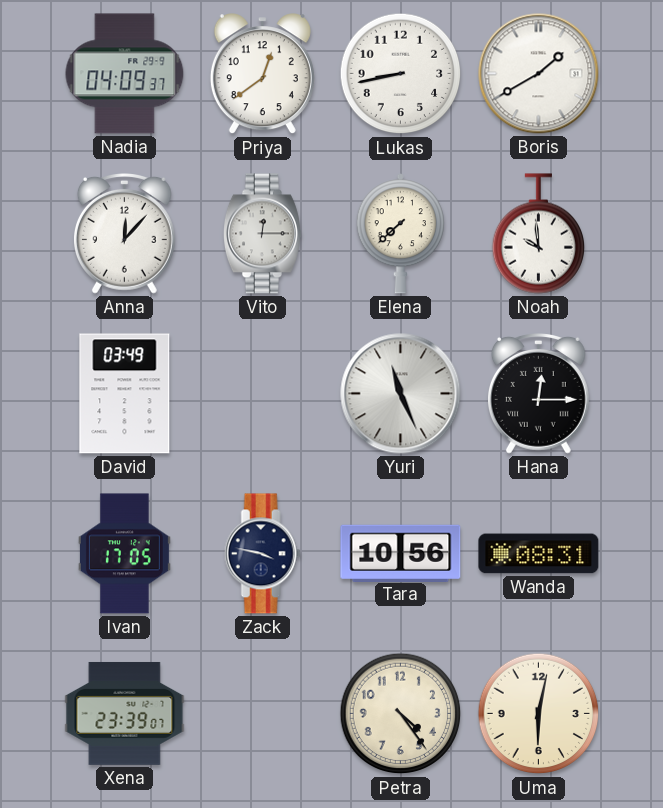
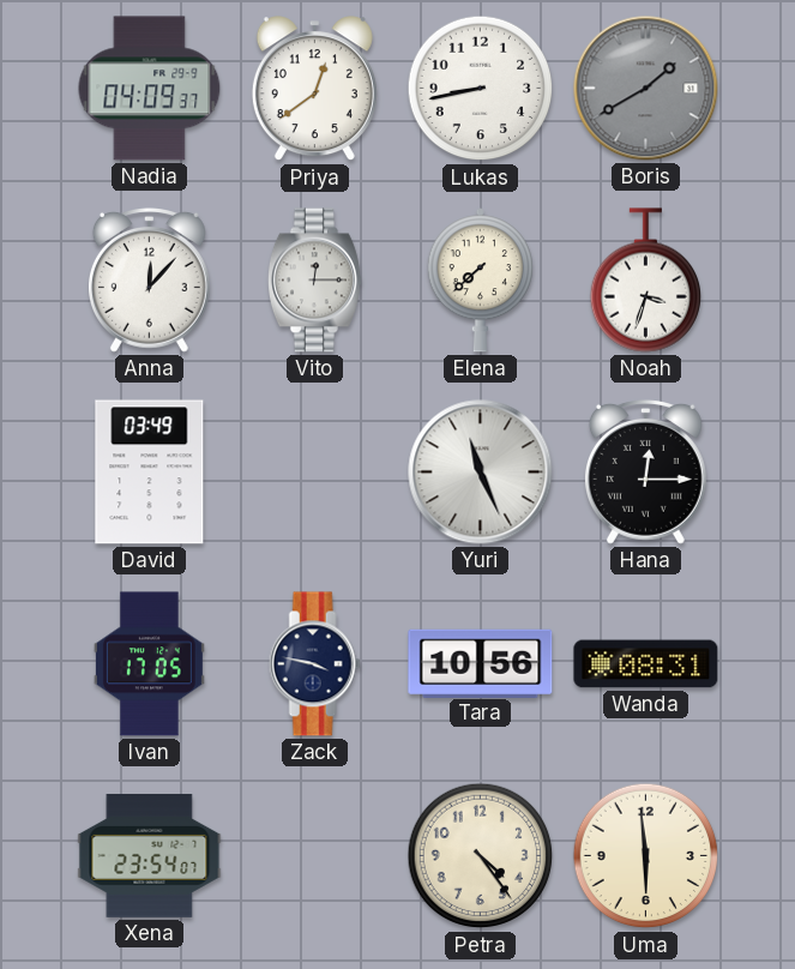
Boris dial: white -> grey (646, 89)
Noah: 9:59 -> 3:33 (645, 281)
Xena: 23:39 -> 23:54 (150, 855)
Uma: 6:02 -> 5:59 (646, 856)
